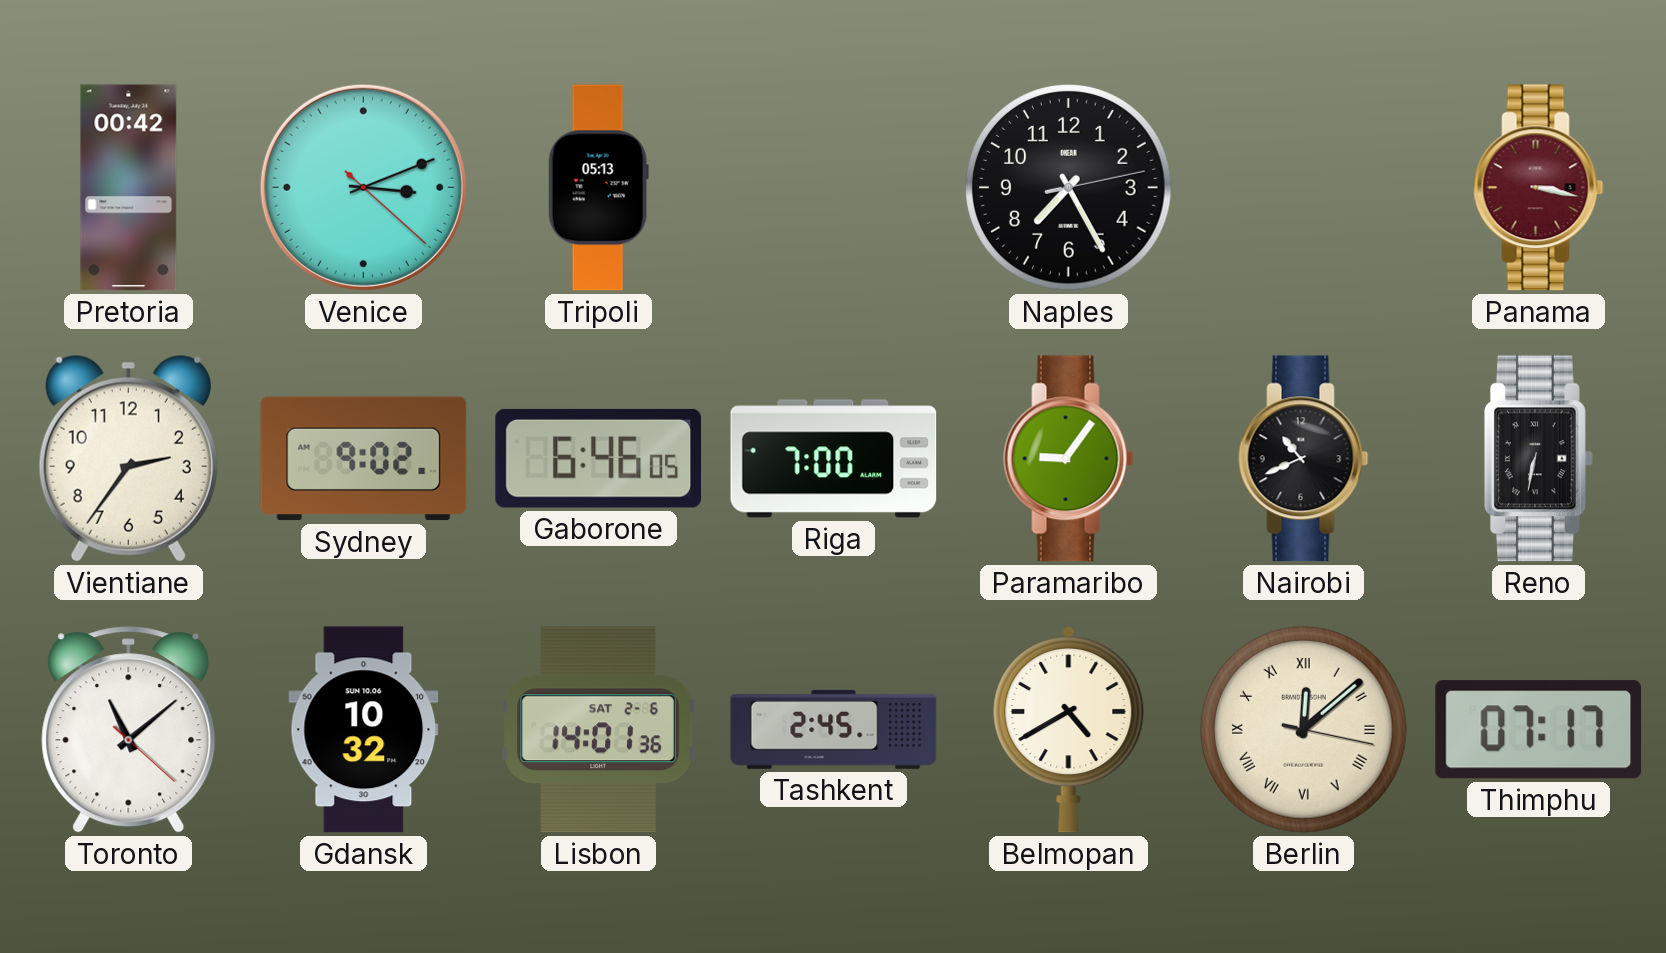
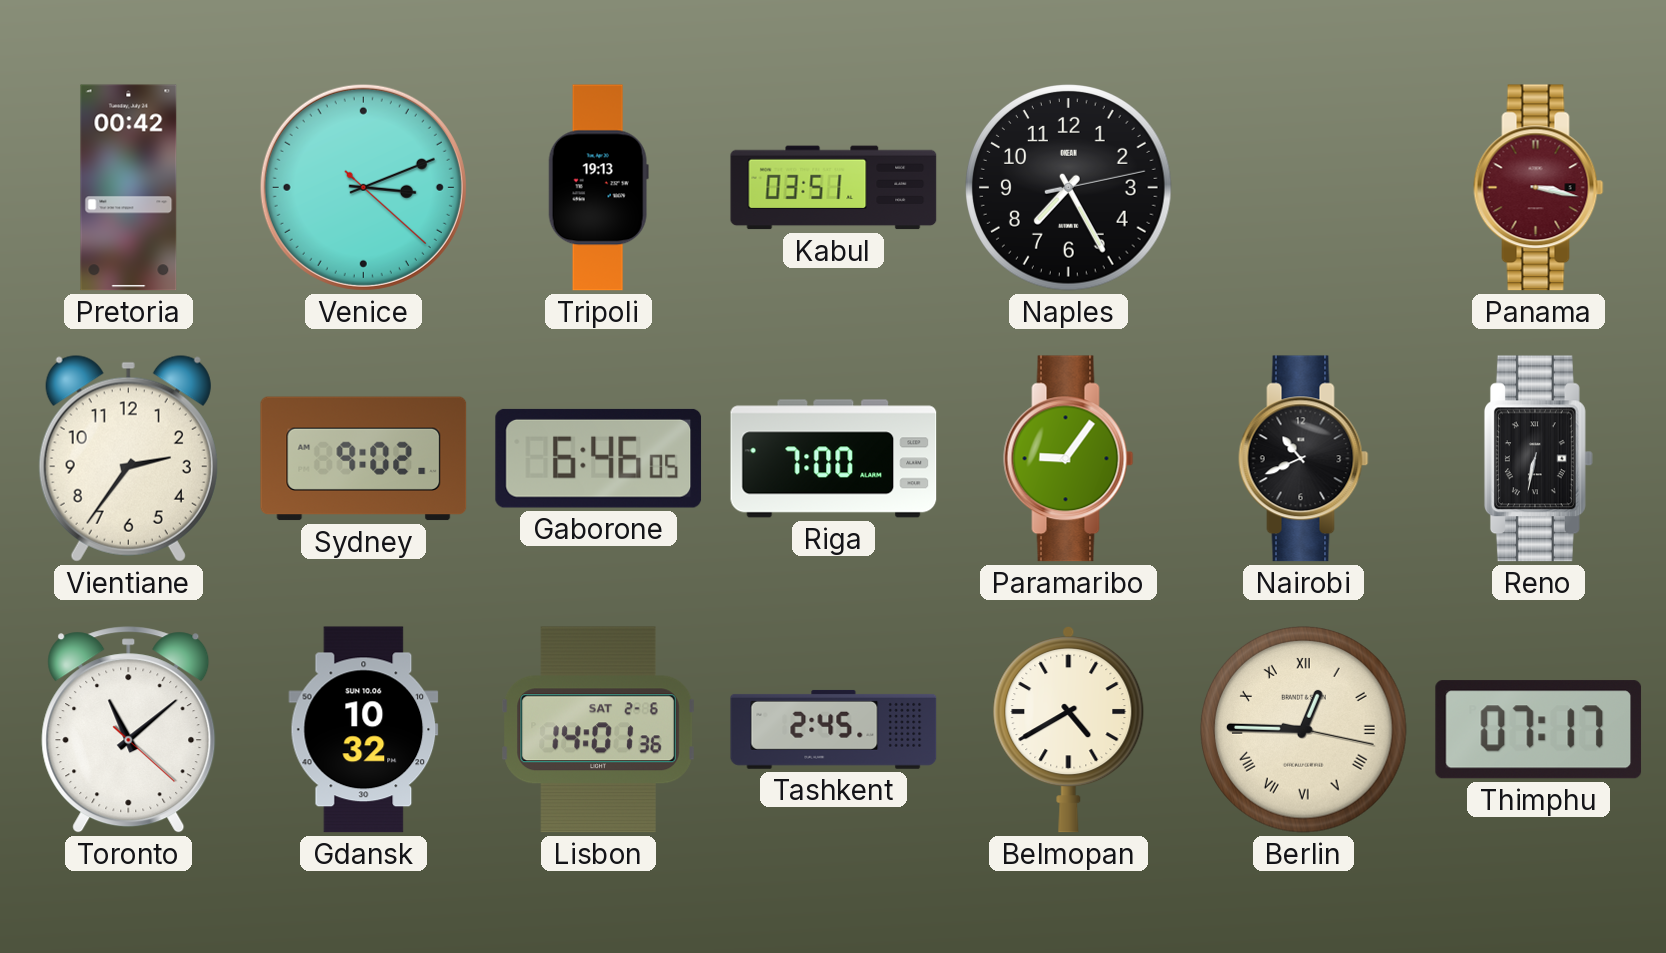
Tripoli: 05:13 -> 19:13 (598, 188)
Kabul: none -> 03:51 (834, 188)
Berlin: 12:08 -> 12:45 (1304, 730)
